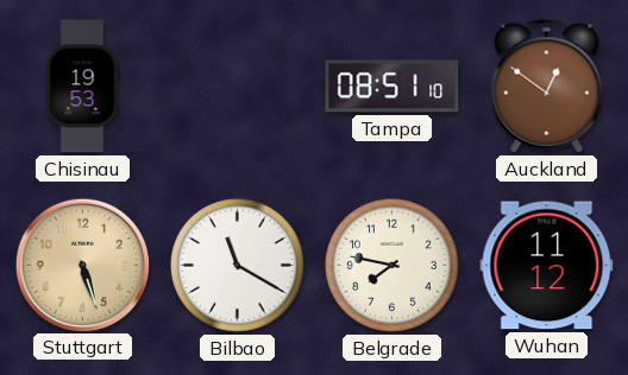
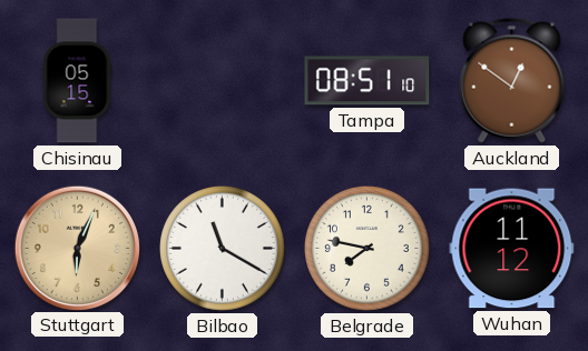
Chisinau: 19:53 -> 05:15 (77, 81)
Stuttgart: 5:27 -> 6:04 (77, 248)
